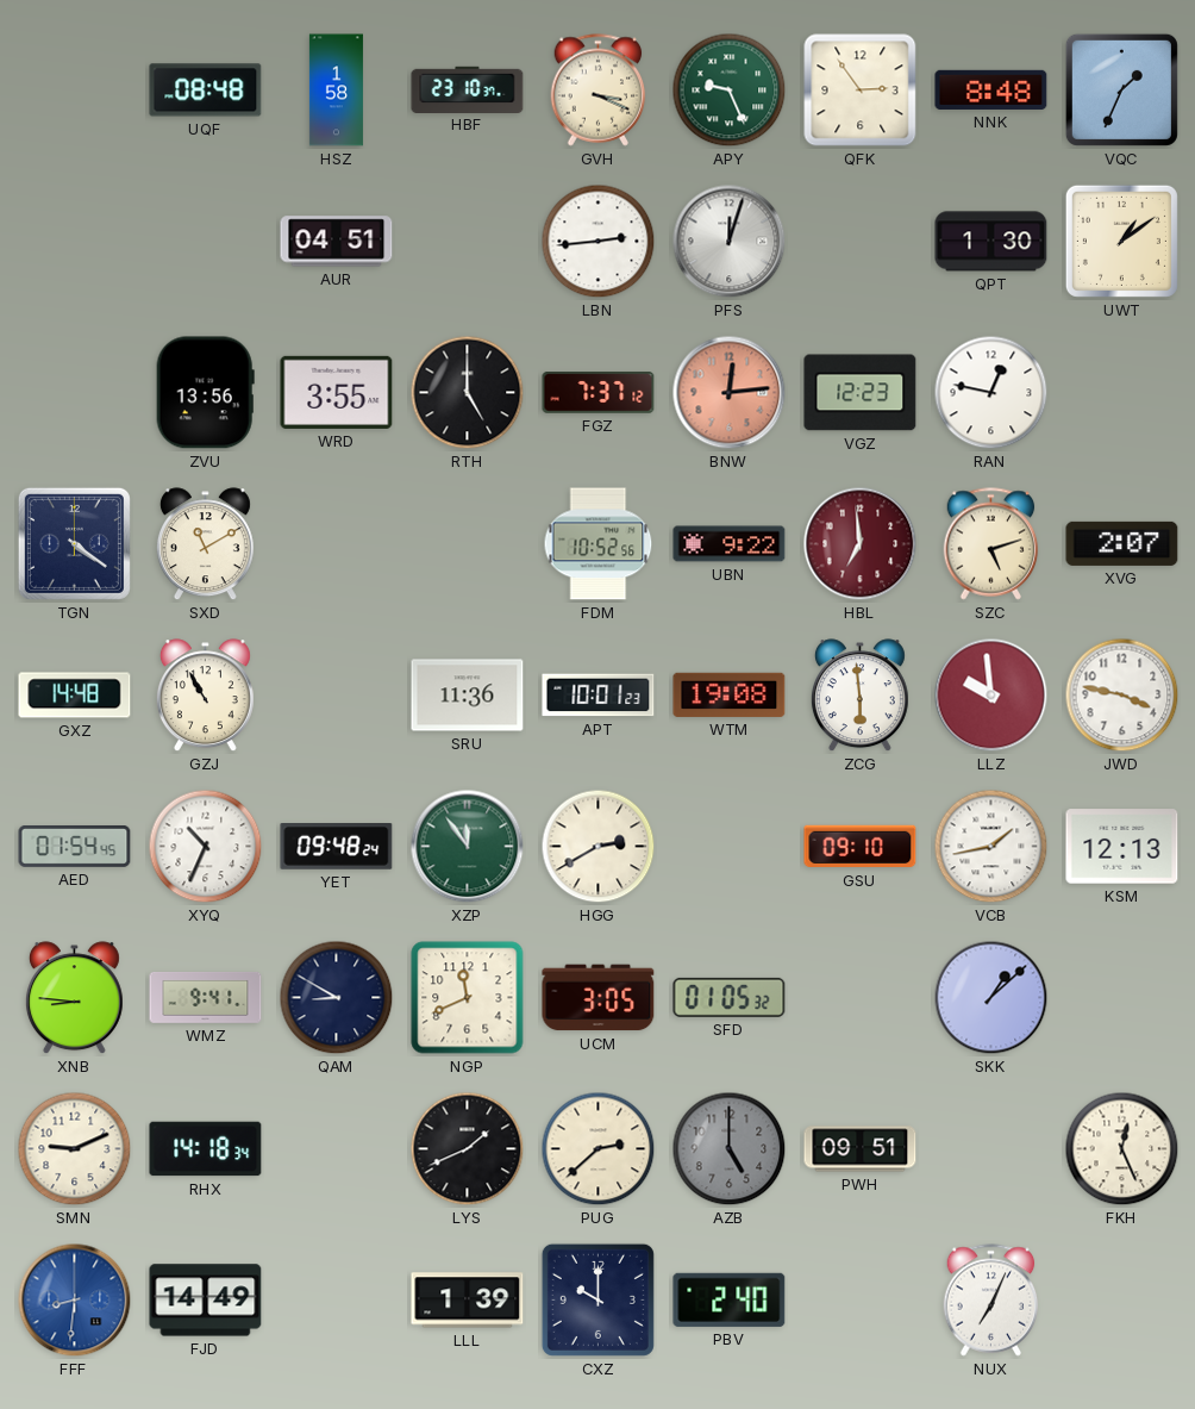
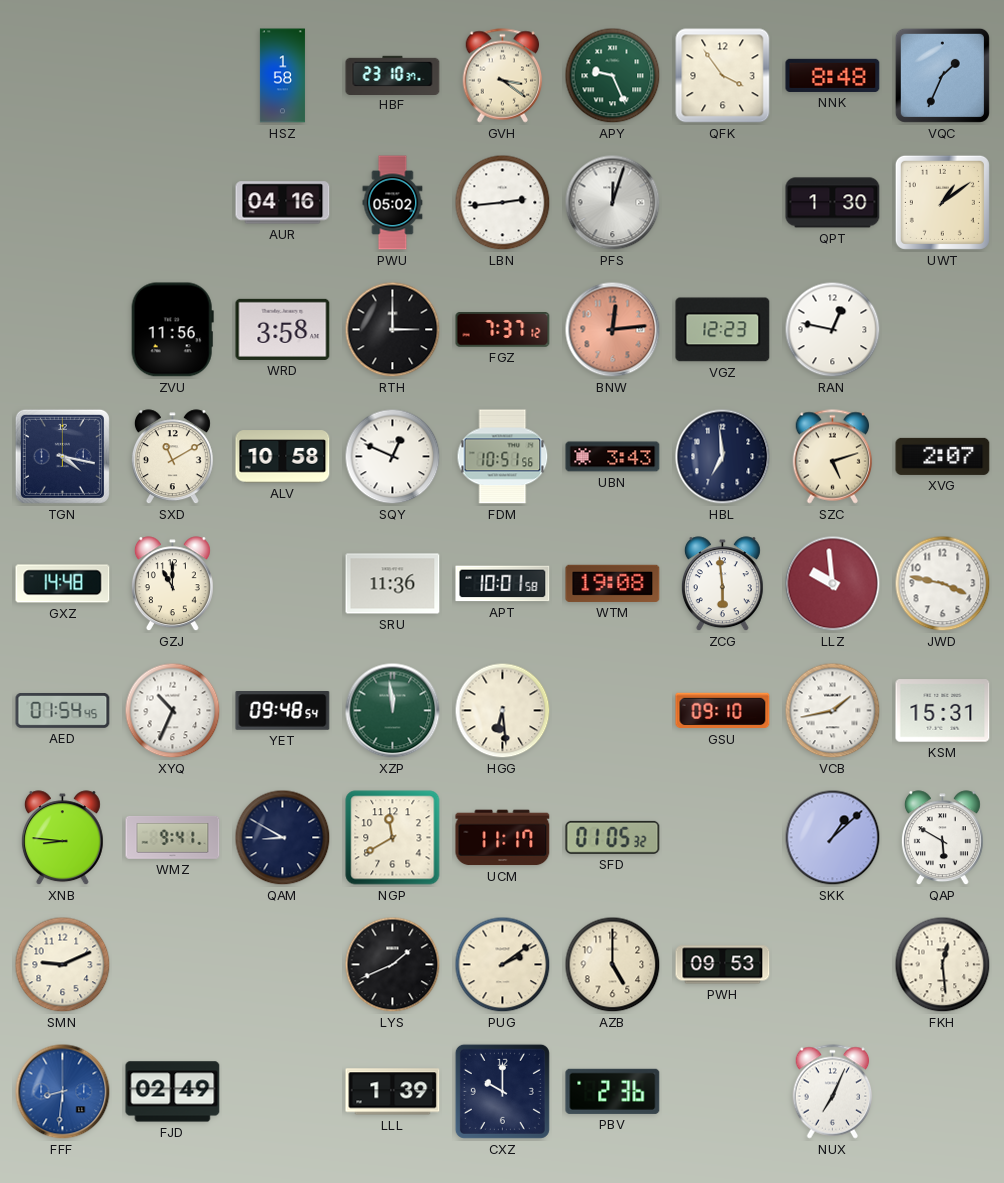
UQF: 08:48 -> none (206, 91)
GVH: 3:19 -> 3:21 (503, 76)
QFK: 2:54 -> 3:54 (723, 76)
AUR: 04:51 -> 04:16 (283, 203)
PWU: none -> 05:02 (393, 203)
ZVU: 13:56 -> 11:56 (172, 330)
WRD: 3:55 -> 3:58 (283, 329)
RTH: 5:00 -> 3:00 (393, 330)
TGN: 4:21 -> 4:17 (62, 456)
ALV: none -> 10:58 (283, 457)
SQY: none -> 12:49 (393, 457)
FDM: 10:52 -> 10:51 (503, 457)
UBN: 9:22 -> 3:43 (613, 457)
HBL dial: burgundy -> navy (723, 457)
GZJ: 10:55 -> 11:00 (172, 584)
APT: 10:01:23 -> 10:01:58 (503, 584)
YET: 09:48:24 -> 09:48:54 (283, 711)
XZP: 11:54 -> 11:59 (393, 711)
HGG: 2:40 -> 6:29 (503, 711)
KSM: 12:13 -> 15:31 (943, 711)
NGP: 11:41 -> 11:40 (393, 838)
UCM: 3:05 -> 11:17 (503, 838)
QAP: none -> 5:50 (942, 838)
RHX: 14:18 -> none (206, 1149)
PUG: 2:38 -> 2:09 (503, 965)
AZB dial: grey -> cream (613, 965)
PWH: 09:51 -> 09:53 (723, 965)
FKH: 12:26 -> 12:29 (943, 965)
FJD: 14:49 -> 02:49 (173, 1092)
PBV: 2:40 -> 2:36 (613, 1091)
